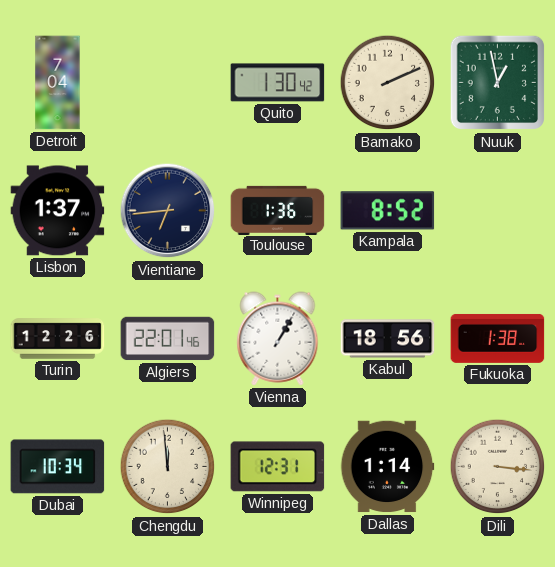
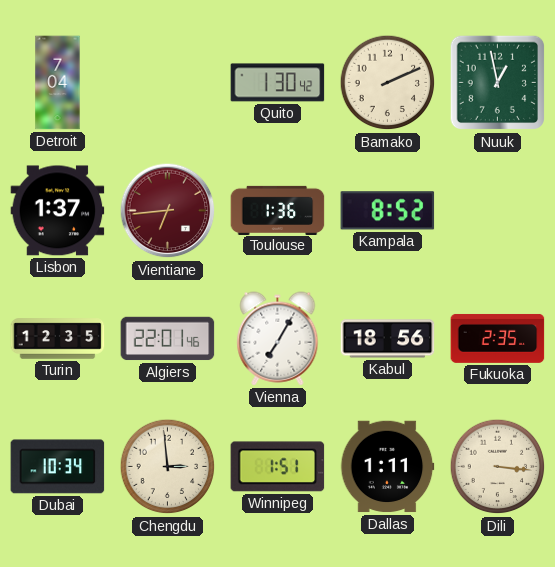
Vientiane dial: navy -> burgundy (168, 211)
Turin: 12:26 -> 12:35 (58, 339)
Vienna: 1:05 -> 7:05 (278, 339)
Fukuoka: 1:38 -> 2:35 (498, 338)
Chengdu: 11:59 -> 2:59 (168, 467)
Winnipeg: 12:31 -> 1:51 (278, 467)
Dallas: 1:14 -> 1:11 (387, 467)
